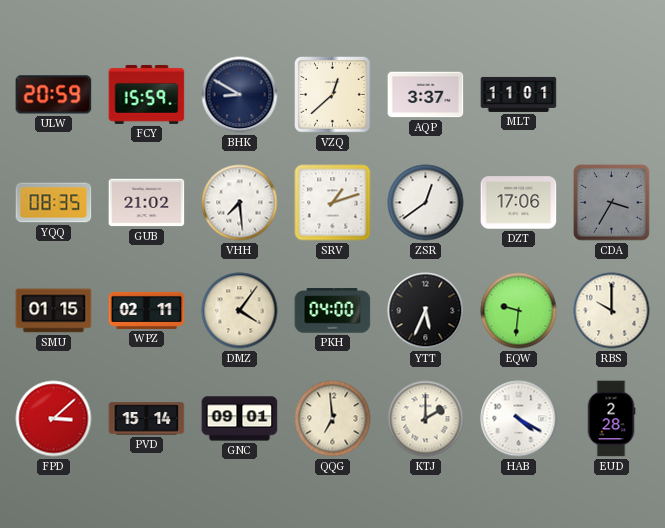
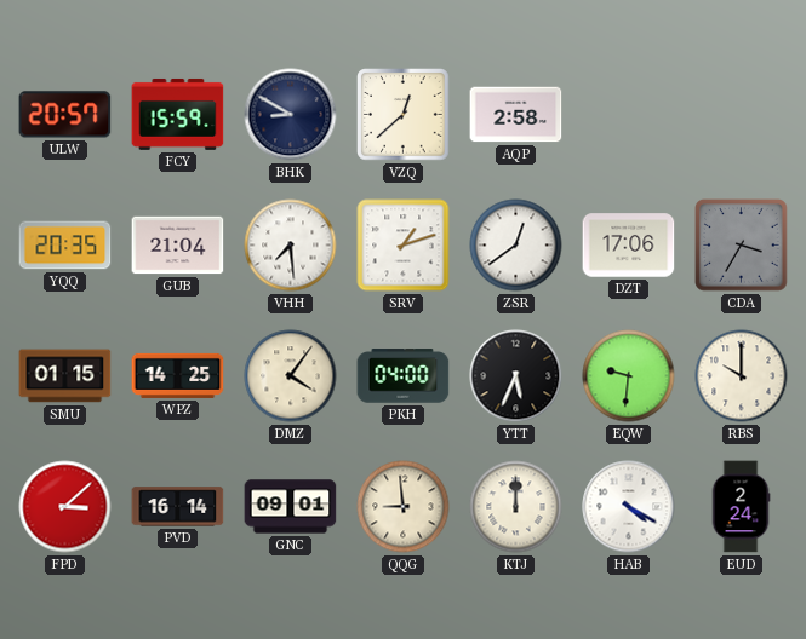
ULW: 20:59 -> 20:57 (65, 115)
AQP: 3:37 -> 2:58 (516, 115)
MLT: 11:01 -> none (519, 94)
YQQ: 08:35 -> 20:35 (65, 246)
GUB: 21:02 -> 21:04 (178, 246)
WPZ: 02:11 -> 14:25 (178, 375)
PVD: 15:14 -> 16:14 (178, 507)
QQG: 6:59 -> 8:59 (404, 507)
KTJ: 2:00 -> 12:00 (516, 507)
EUD: 2:28 -> 2:24 (741, 507)
